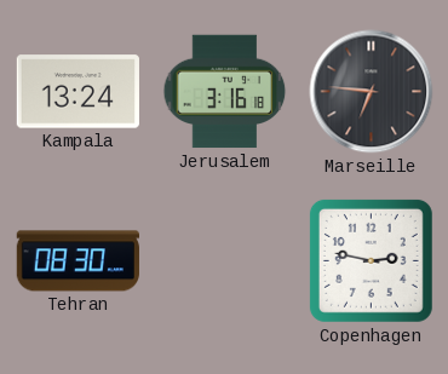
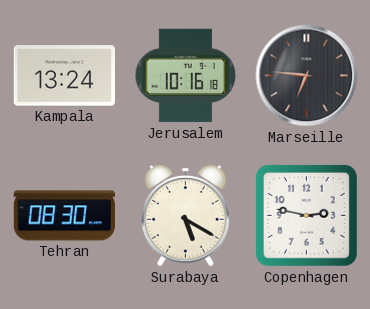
Jerusalem: 3:16 -> 10:16 (186, 76)
Surabaya: none -> 5:20 (186, 216)
